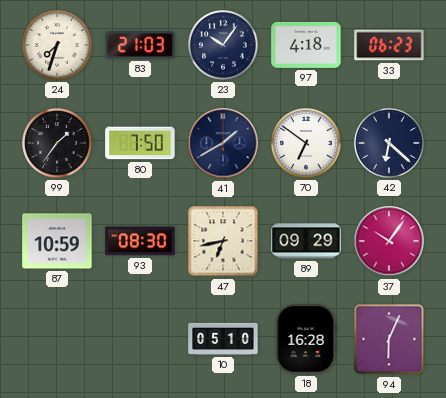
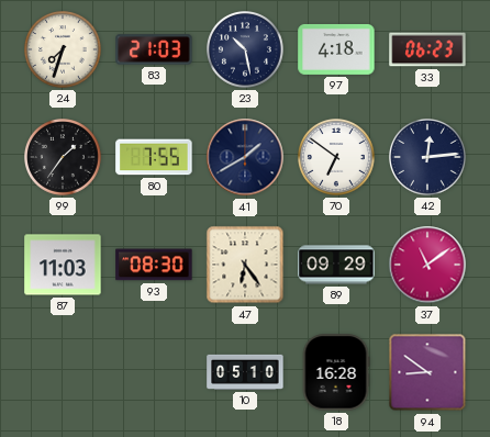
23: 10:06 -> 10:28 (246, 51)
80: 7:50 -> 7:55 (154, 157)
42: 6:22 -> 12:14 (428, 158)
87: 10:59 -> 11:03 (63, 265)
47: 6:43 -> 6:24 (245, 265)
37: 10:06 -> 11:09 (427, 265)
94: 6:04 -> 8:51 (427, 372)
